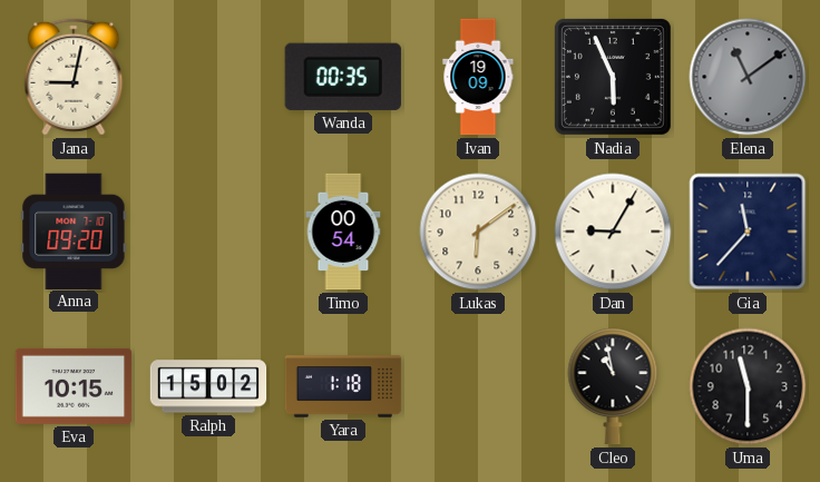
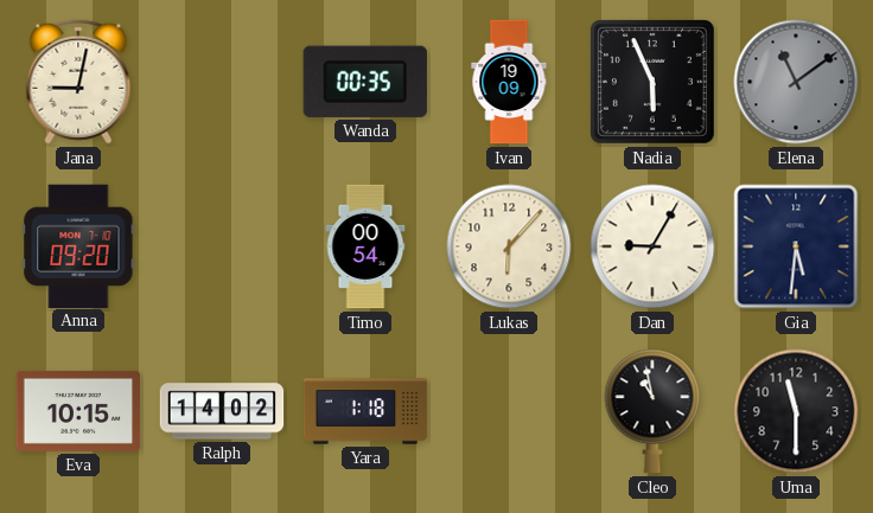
Lukas: 6:09 -> 6:07 (509, 246)
Gia: 11:37 -> 5:31 (796, 246)
Ralph: 15:02 -> 14:02 (222, 411)
